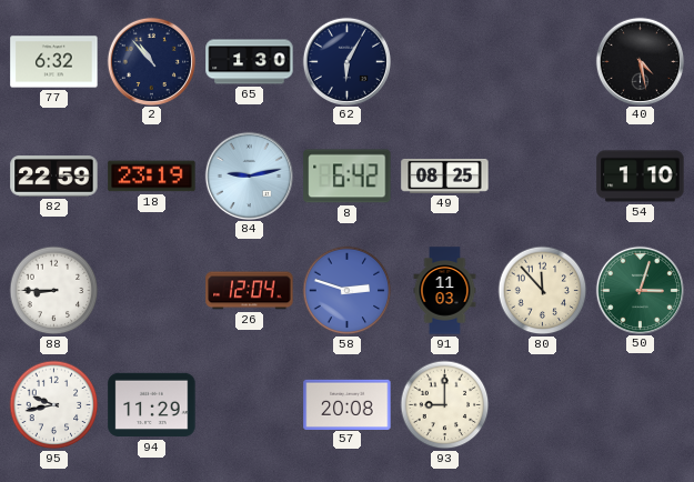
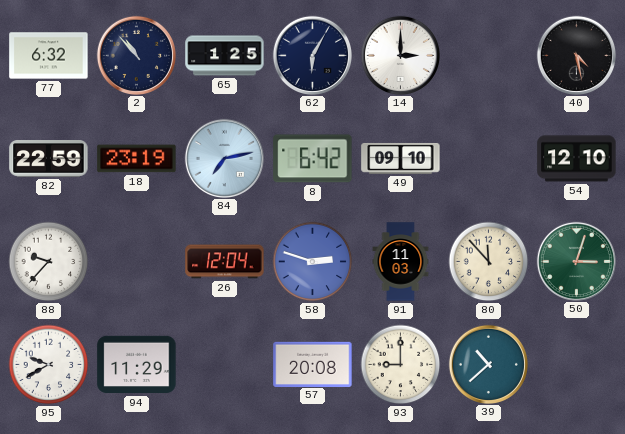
65: 1:30 -> 1:25 (225, 56)
14: none -> 3:00 (400, 55)
84: 9:13 -> 7:13 (224, 158)
49: 08:25 -> 09:10 (401, 158)
54: 1:10 -> 12:10 (577, 159)
88: 8:45 -> 9:37 (49, 262)
95: 9:43 -> 9:40 (49, 365)
39: none -> 10:38 (488, 364)
